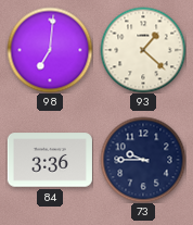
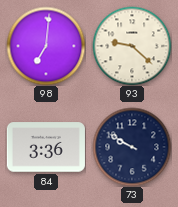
93: 1:22 -> 9:22 (132, 46)
73: 9:45 -> 9:50 (132, 147)
